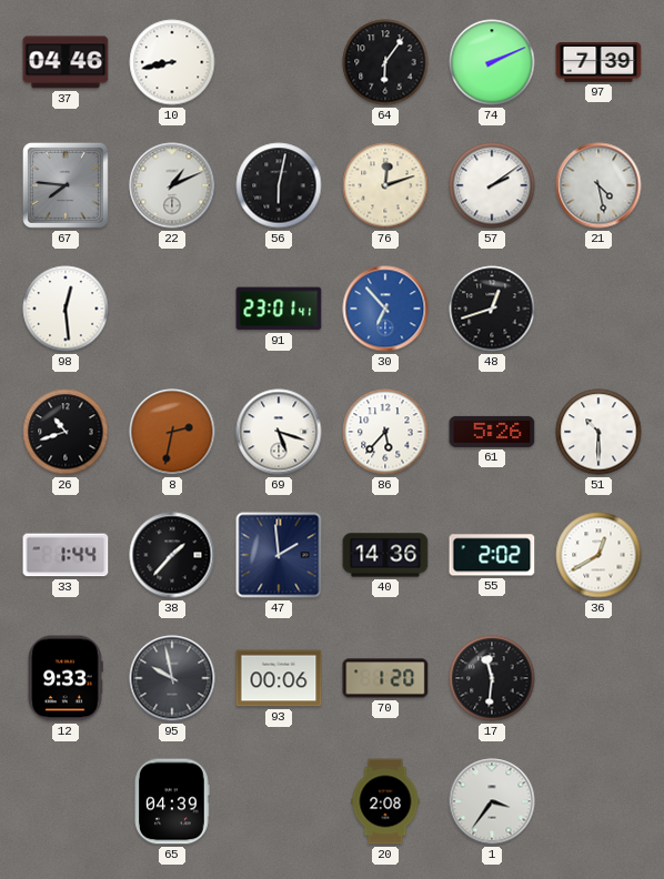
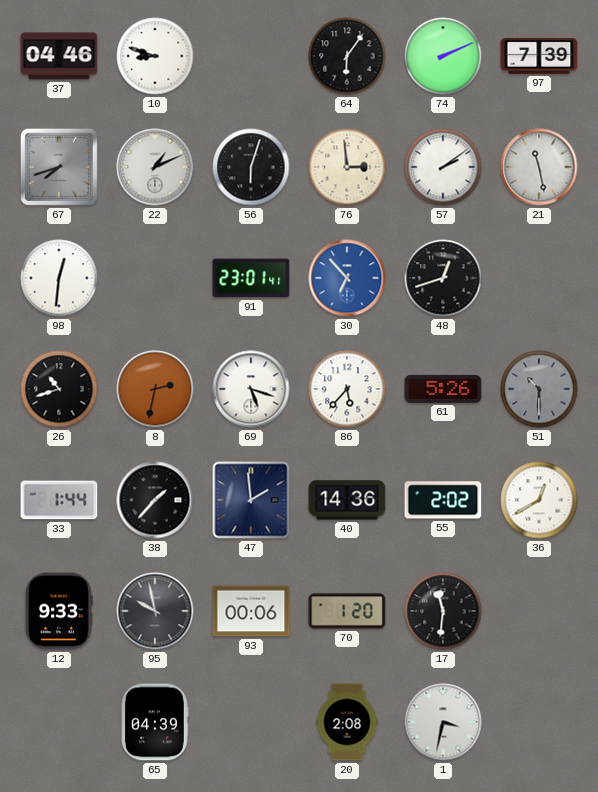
10: 8:43 -> 8:48 (155, 56)
67: 7:46 -> 7:42 (59, 167)
56: 6:02 -> 6:03 (251, 167)
76: 12:12 -> 2:59 (347, 167)
21: 4:28 -> 11:28 (539, 167)
98: 12:29 -> 12:31 (59, 278)
51 dial: white -> grey (539, 389)
1: 3:36 -> 3:32 (443, 722)
